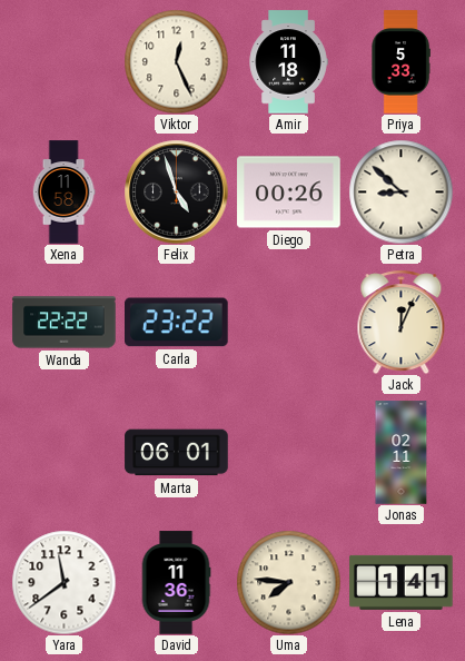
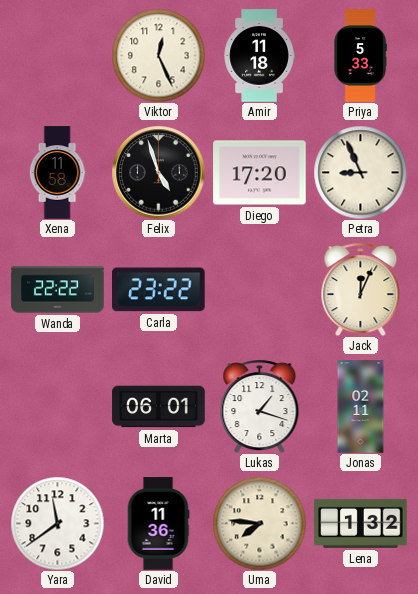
Diego: 00:26 -> 17:20 (260, 173)
Petra: 8:52 -> 8:56 (360, 172)
Lukas: none -> 1:18 (260, 406)
Lena: 1:41 -> 1:32 (361, 523)
